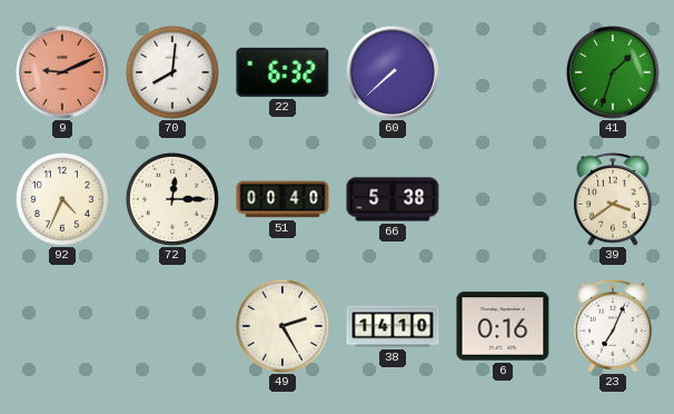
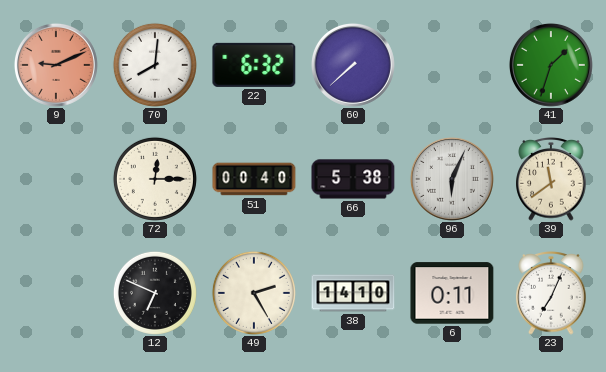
92: 4:34 -> none (62, 199)
96: none -> 6:04 (452, 179)
39: 3:39 -> 11:39 (551, 180)
12: none -> 6:49 (155, 293)
6: 0:16 -> 0:11 (452, 293)
